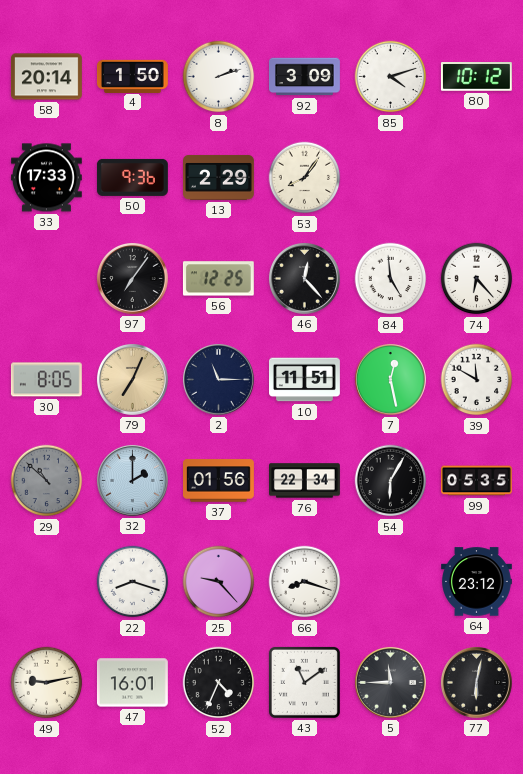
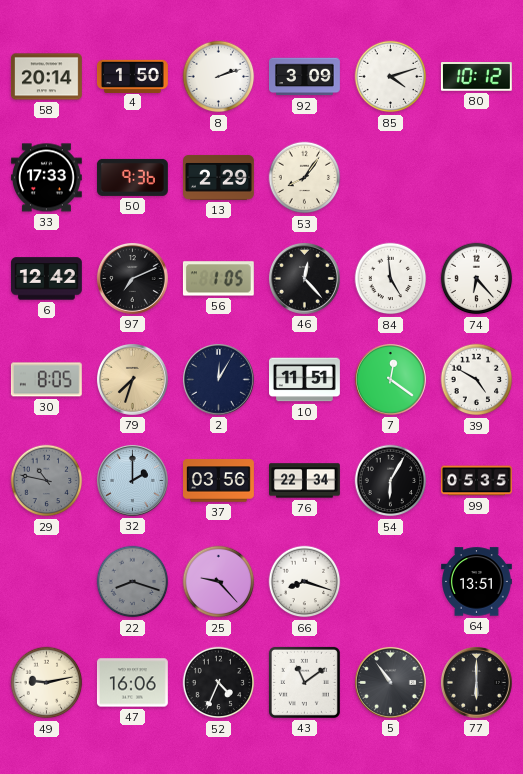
6: none -> 12:42 (46, 279)
97: 7:06 -> 7:11 (132, 278)
56: 12:25 -> 1:05 (218, 279)
79: 7:04 -> 7:33 (132, 379)
2: 11:15 -> 12:05 (218, 379)
7: 12:28 -> 12:21 (390, 379)
39: 11:50 -> 4:50 (477, 380)
29: 10:52 -> 10:47 (47, 481)
37: 01:56 -> 03:56 (219, 481)
22 dial: white -> grey (133, 582)
64: 23:12 -> 13:51 (477, 582)
47: 16:01 -> 16:06 (132, 683)
5: 11:45 -> 10:54 (390, 682)
77: 6:02 -> 6:00 (476, 682)
